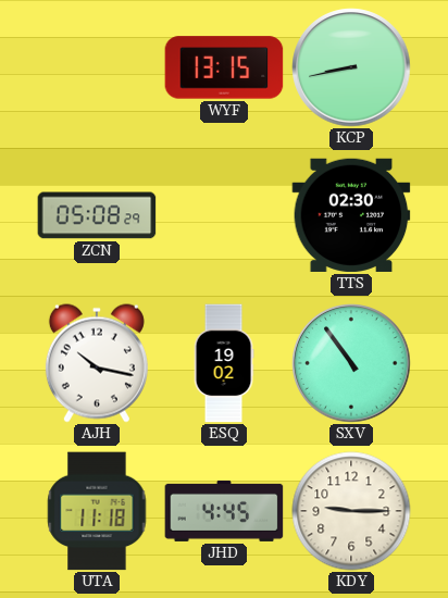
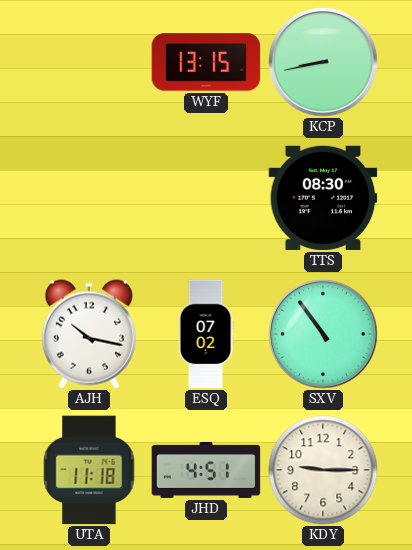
ZCN: 05:08 -> none (97, 215)
TTS: 02:30 -> 08:30 (323, 198)
ESQ: 19:02 -> 07:02 (206, 334)
JHD: 4:45 -> 4:51 (206, 470)
